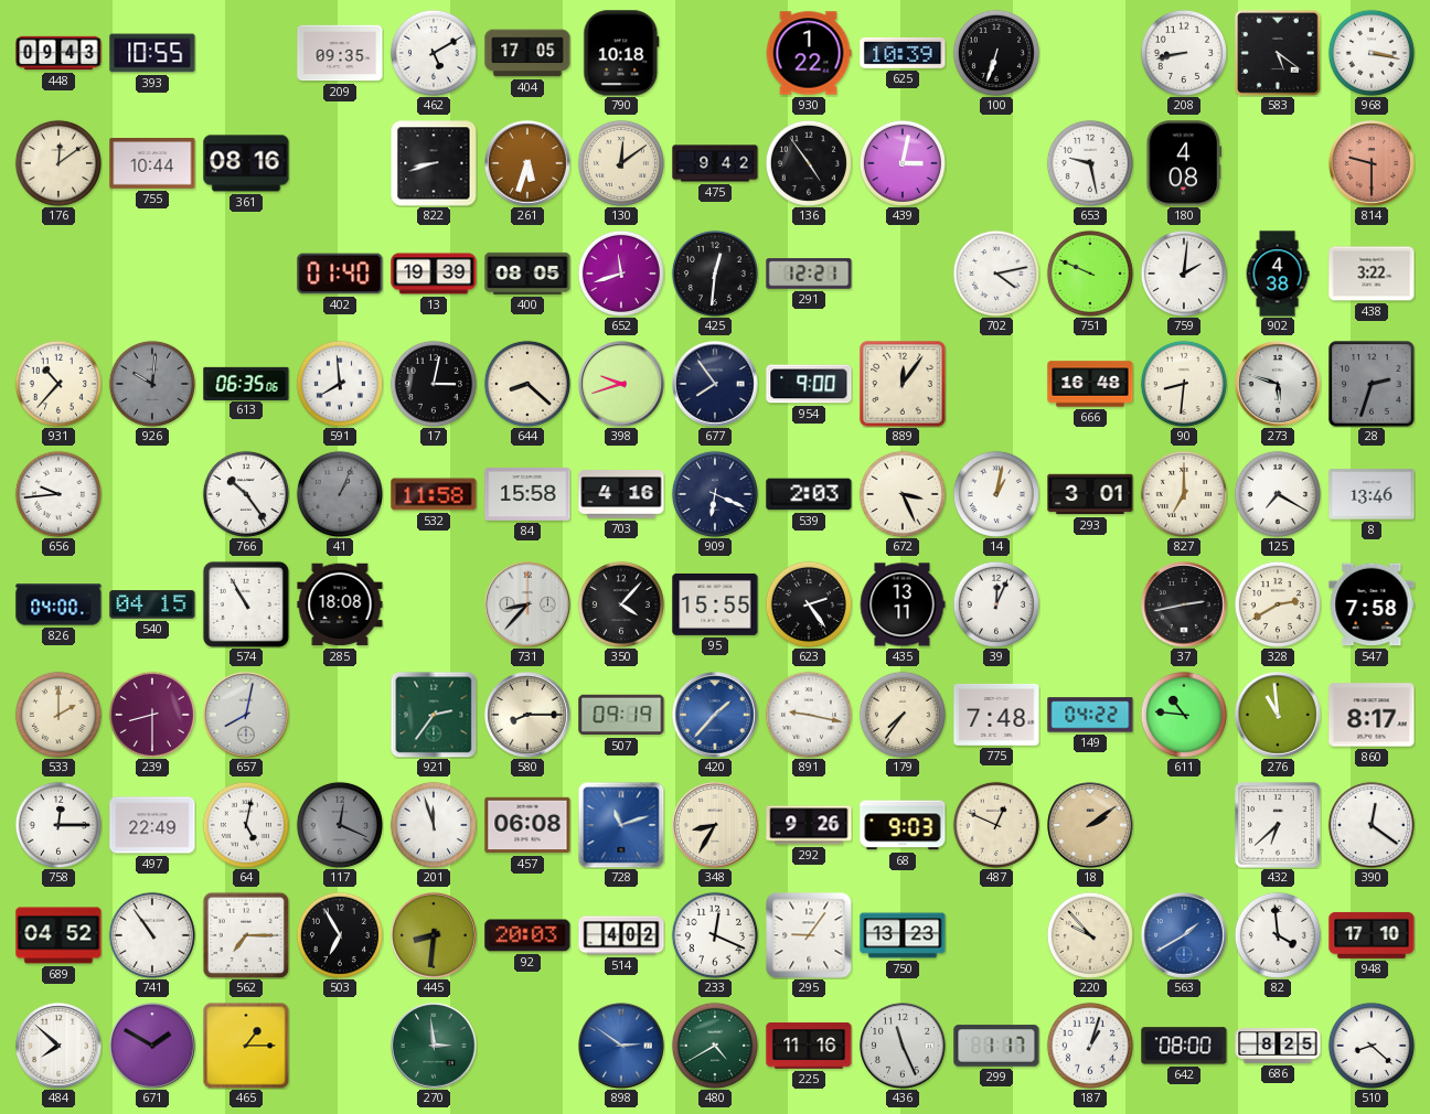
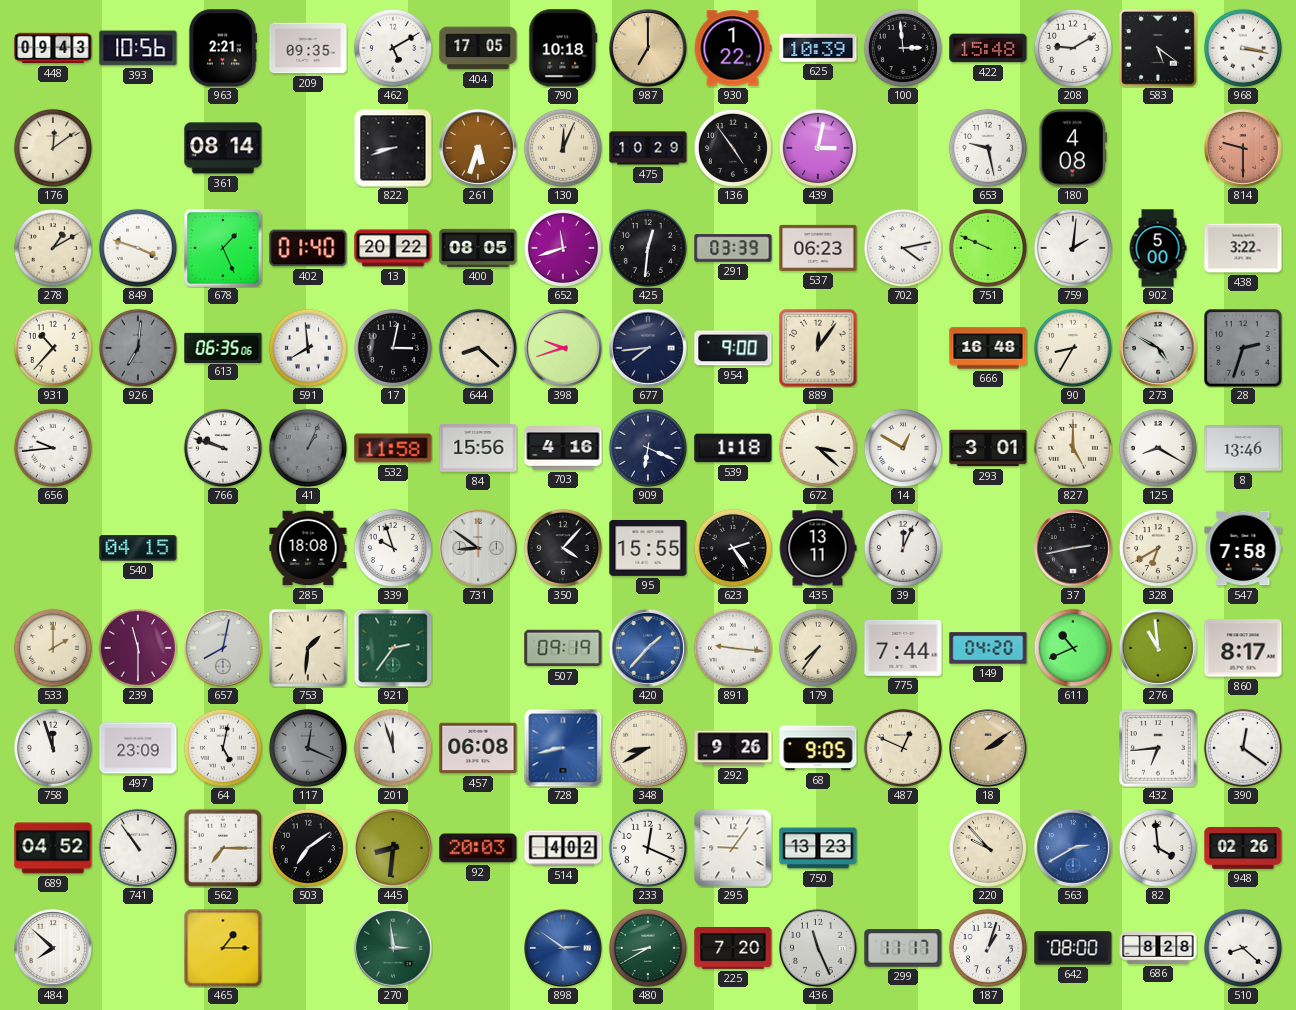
393: 10:55 -> 10:56 (138, 48)
963: none -> 2:21 (223, 48)
987: none -> 7:00 (649, 49)
100: 6:33 -> 2:59 (903, 48)
422: none -> 15:48 (988, 48)
208: 8:43 -> 9:10 (1073, 48)
755: 10:44 -> none (152, 164)
361: 08:16 -> 08:14 (223, 148)
130: 12:09 -> 12:04 (563, 148)
475: 9:42 -> 10:29 (648, 148)
278: none -> 1:10 (53, 248)
849: none -> 3:48 (138, 248)
678: none -> 1:26 (223, 248)
13: 19:39 -> 20:22 (393, 248)
291: 12:21 -> 03:39 (733, 248)
537: none -> 06:23 (818, 248)
902: 4:38 -> 5:00 (1158, 248)
926: 10:01 -> 7:01 (138, 348)
677: 7:54 -> 7:44 (649, 349)
90: 8:31 -> 8:35 (1073, 348)
273: 5:48 -> 4:50 (1159, 349)
766: 10:24 -> 9:48 (223, 448)
84: 15:58 -> 15:56 (478, 448)
539: 2:03 -> 1:18 (733, 448)
672: 3:26 -> 3:22 (818, 448)
14: 1:02 -> 12:50 (903, 448)
827: 7:00 -> 5:00 (1073, 448)
125: 7:20 -> 8:20 (1158, 448)
826: 04:00 -> none (58, 604)
574: 10:55 -> none (246, 604)
339: none -> 9:57 (393, 548)
731: 8:37 -> 8:51 (479, 549)
328: 2:40 -> 6:40 (1158, 548)
239: 8:30 -> 11:30 (138, 648)
753: none -> 1:31 (308, 648)
580: 8:15 -> none (529, 716)
891: 9:17 -> 9:16 (733, 648)
775: 7:48 -> 7:44 (903, 648)
149: 04:22 -> 04:20 (988, 648)
611: 10:46 -> 10:41 (1073, 648)
758: 12:15 -> 11:57 (53, 748)
497: 22:49 -> 23:09 (138, 748)
728: 11:12 -> 8:43 (563, 748)
348: 8:35 -> 8:40 (649, 749)
68: 9:03 -> 9:05 (818, 748)
432: 6:38 -> 6:44 (1158, 748)
503: 6:55 -> 7:09 (308, 848)
563: 1:40 -> 2:40 (1074, 849)
948: 17:10 -> 02:26 (1243, 848)
671: 1:50 -> none (153, 1047)
480: 4:40 -> 8:40 (648, 948)
225: 11:16 -> 7:20 (733, 948)
299: 1:17 -> 11:17 (903, 948)
686: 8:25 -> 8:28 (1158, 949)
